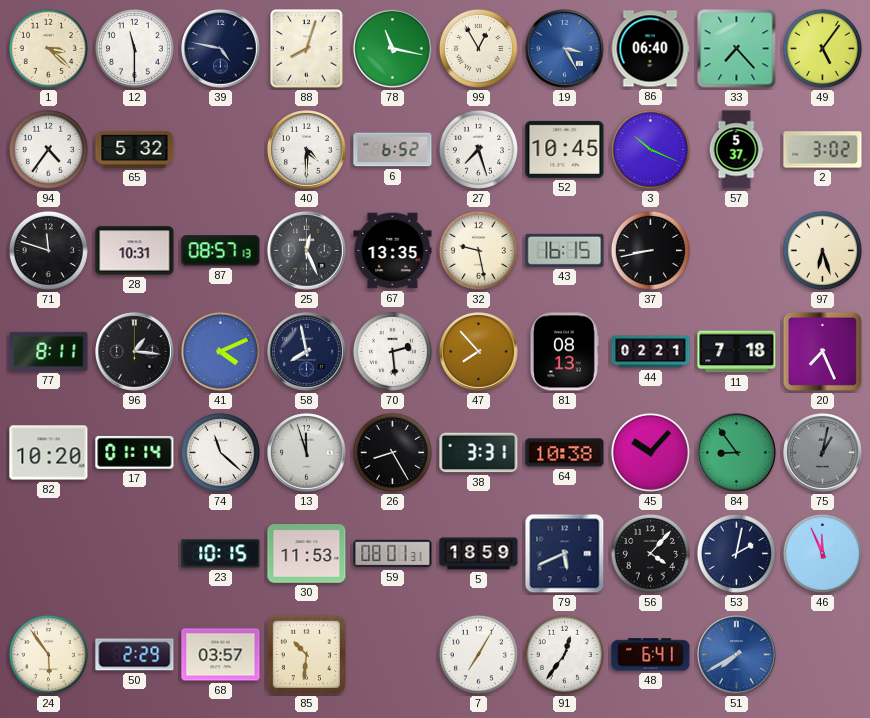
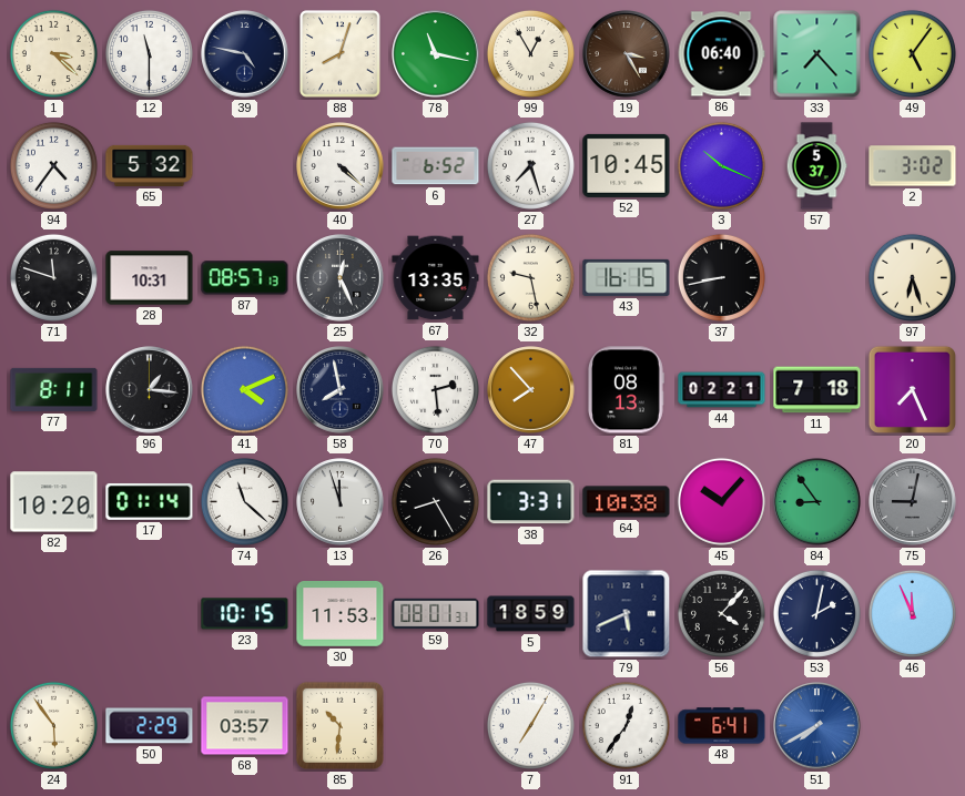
19 dial: blue -> brown (627, 54)
40: 4:30 -> 4:22 (341, 166)
75: 1:02 -> 9:02 (913, 502)
